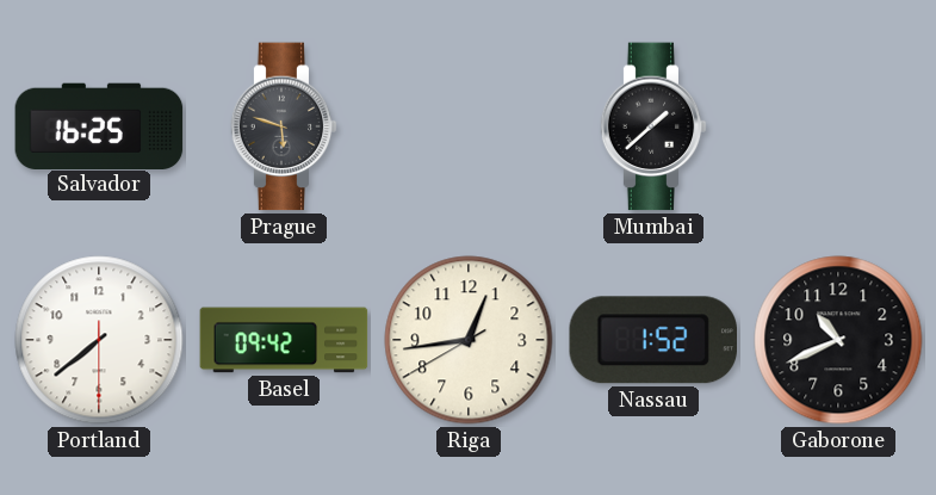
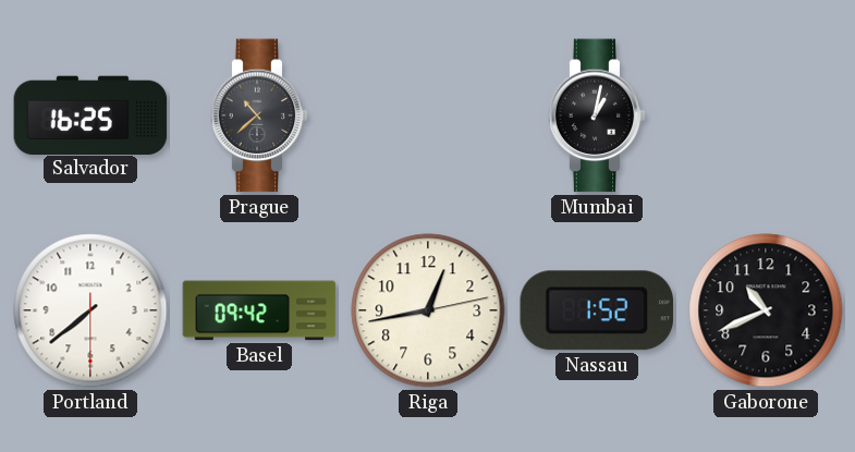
Prague: 5:48 -> 10:38 (259, 115)
Mumbai: 1:38 -> 1:02 (597, 115)
Riga: 12:43:40 -> 12:43:13 (428, 310)
